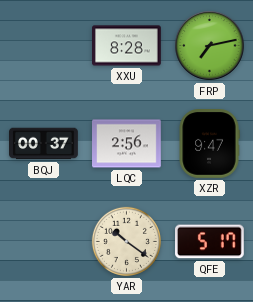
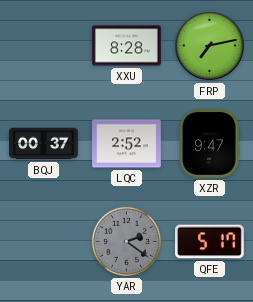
LQC: 2:56 -> 2:52 (127, 144)
YAR: 10:21 -> 2:21 (126, 241)
YAR dial: cream -> grey (126, 241)
